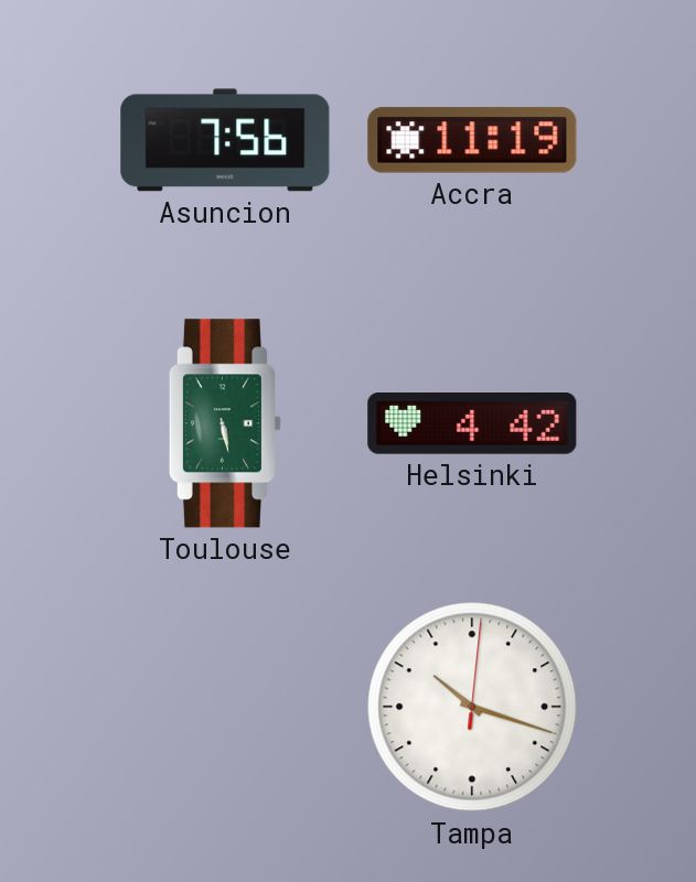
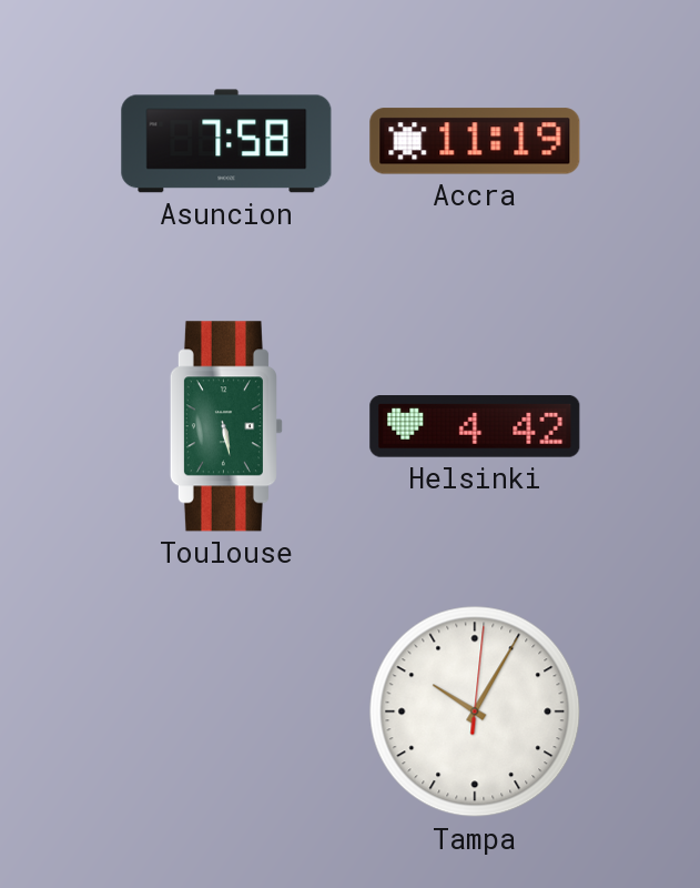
Asuncion: 7:56 -> 7:58 (226, 141)
Tampa: 10:18 -> 10:05 (475, 712)
